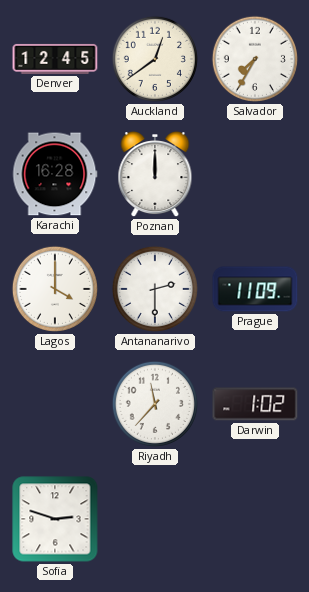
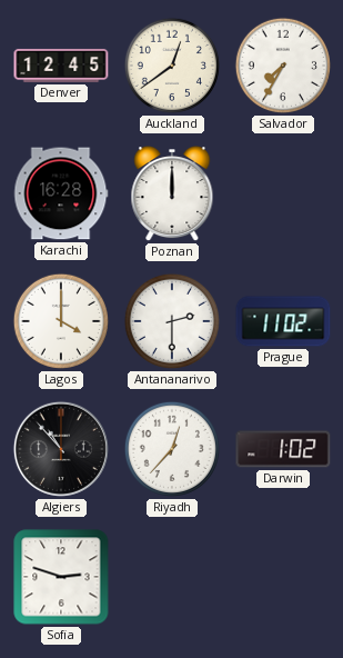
Prague: 11:09 -> 11:02 (283, 321)
Algiers: none -> 10:53 (61, 449)
Riyadh: 11:37 -> 12:37 (172, 449)
